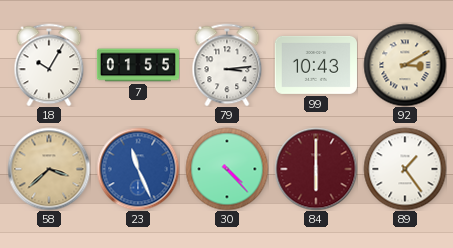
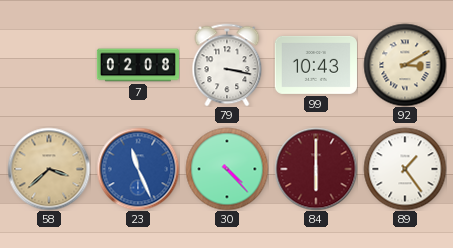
18: 10:05 -> none (49, 65)
7: 01:55 -> 02:08 (137, 65)
79: 3:14 -> 3:17 (227, 65)
